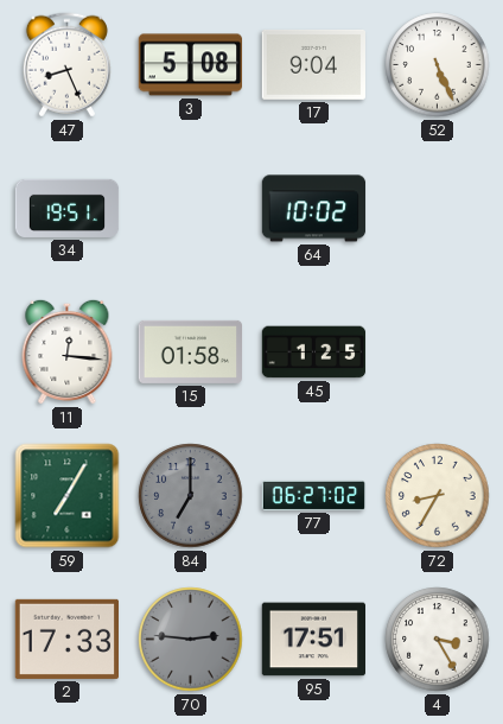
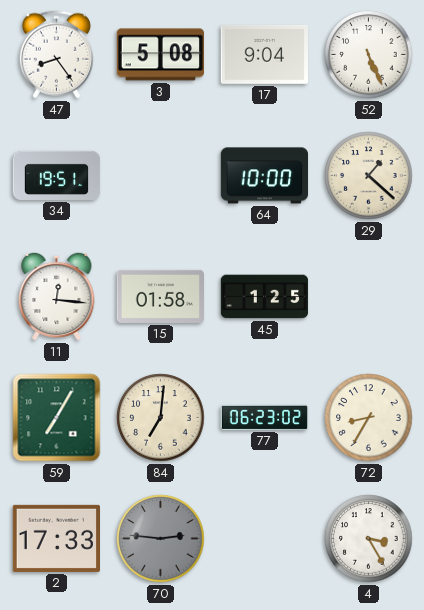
47: 8:26 -> 8:24 (56, 55)
64: 10:02 -> 10:00 (265, 176)
29: none -> 1:22 (369, 176)
84: 7:00 -> 7:01 (161, 418)
84 dial: grey -> cream (161, 418)
77: 06:27 -> 06:23 (264, 417)
95: 17:51 -> none (313, 640)
